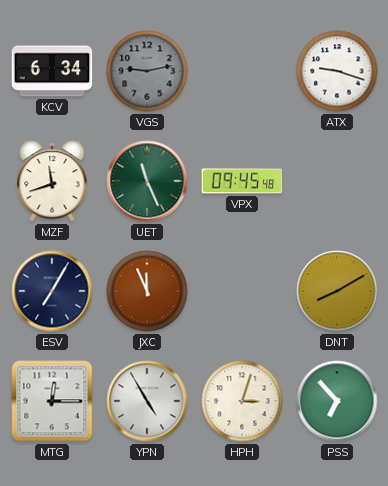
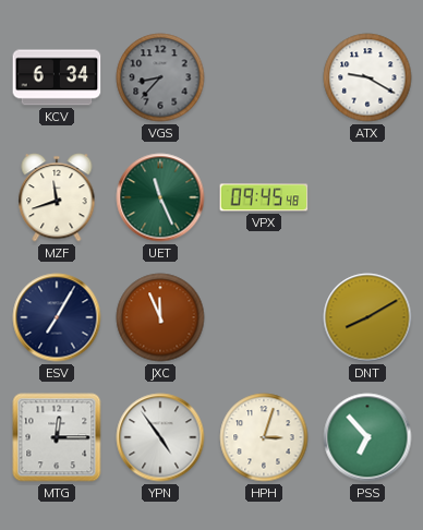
VGS: 9:13 -> 8:37 (160, 77)
ATX: 9:18 -> 9:20 (367, 77)
YPN: 4:55 -> 4:54 (160, 437)
